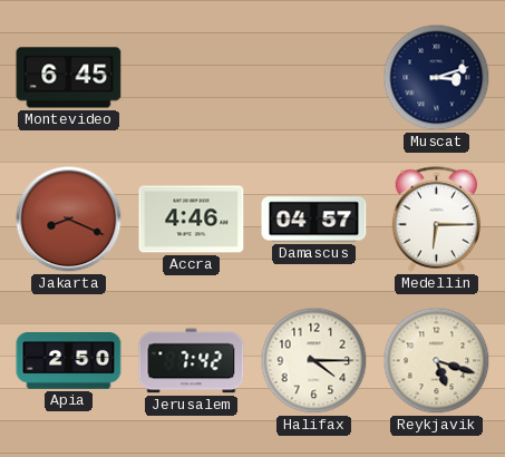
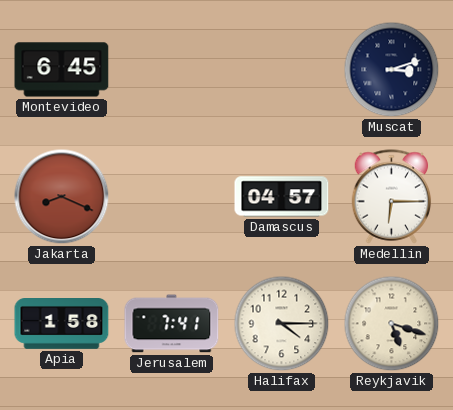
Accra: 4:46 -> none (192, 220)
Apia: 2:50 -> 1:58 (62, 324)
Jerusalem: 7:42 -> 7:41 (172, 324)
